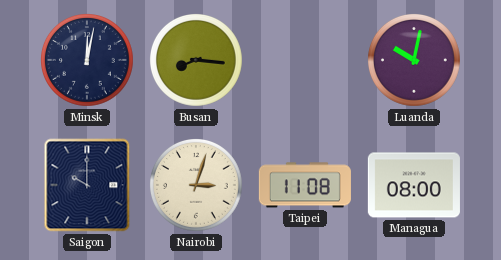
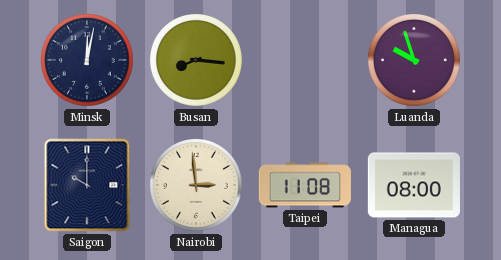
Luanda: 10:02 -> 9:57 (415, 61)
Nairobi: 3:03 -> 2:59 (197, 186)
